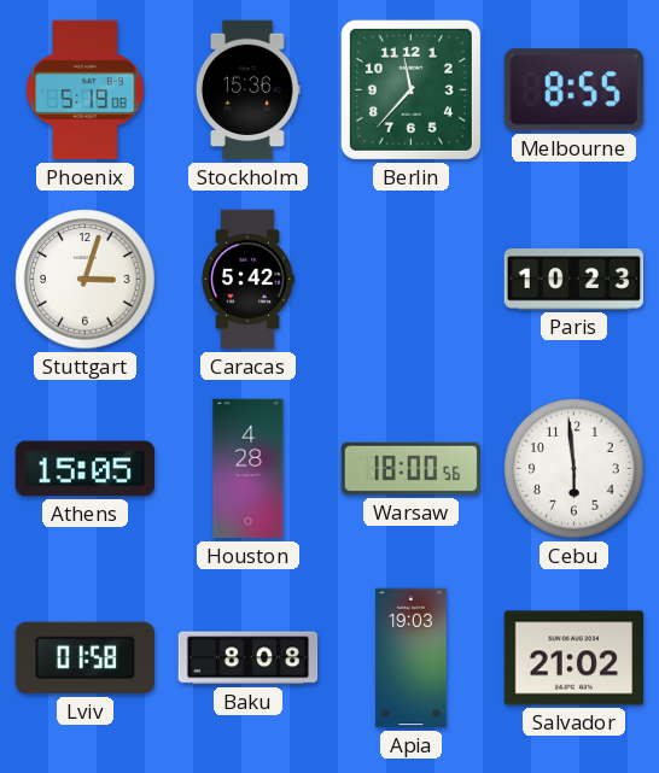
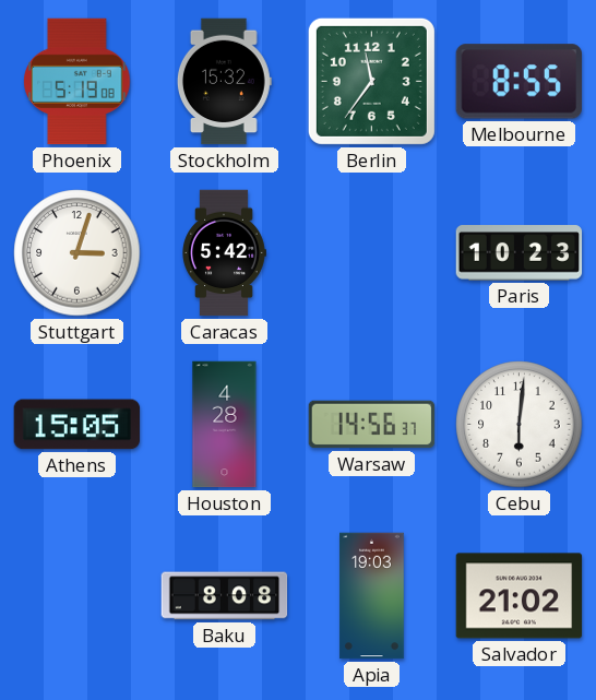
Stockholm: 15:36 -> 15:32 (224, 82)
Berlin: 11:37 -> 11:36 (371, 81)
Warsaw: 18:00 -> 14:56 (372, 425)
Cebu: 5:59 -> 6:01 (520, 425)
Lviv: 01:58 -> none (86, 658)
